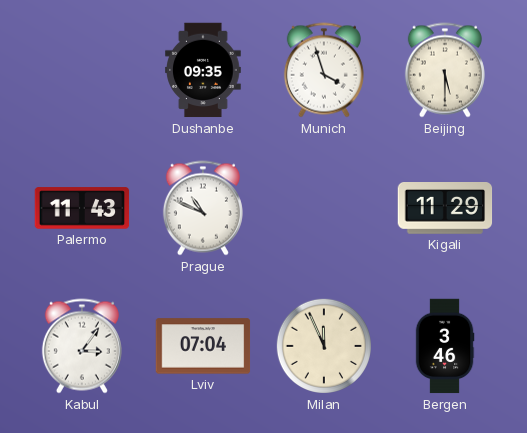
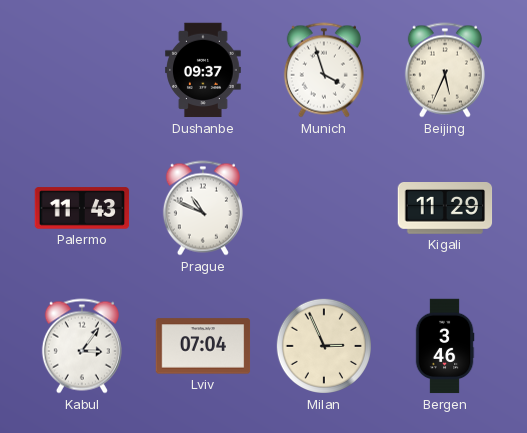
Dushanbe: 09:35 -> 09:37 (204, 70)
Beijing: 5:30 -> 5:34 (445, 70)
Milan: 11:56 -> 2:56 (324, 346)
